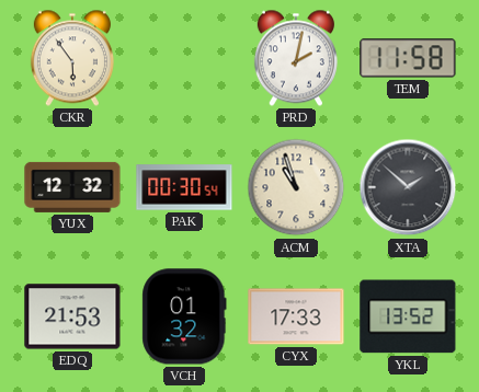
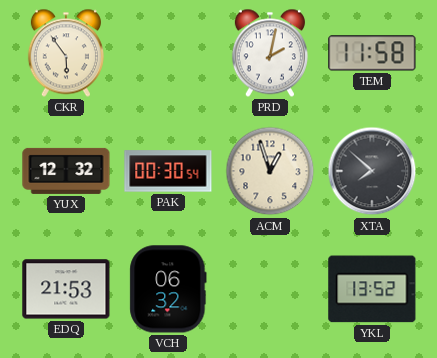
ACM: 10:57 -> 12:57 (270, 171)
XTA: 1:52 -> 7:52 (372, 171)
VCH: 01:32 -> 06:32 (168, 289)
CYX: 17:33 -> none (296, 316)
